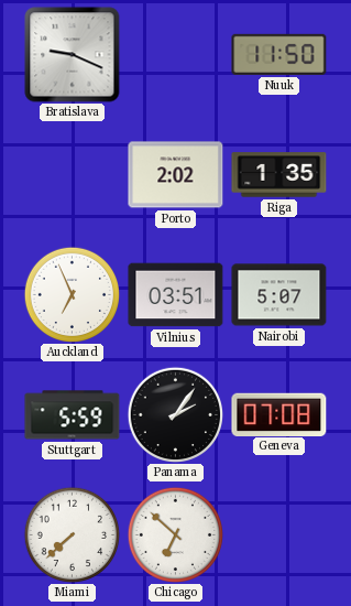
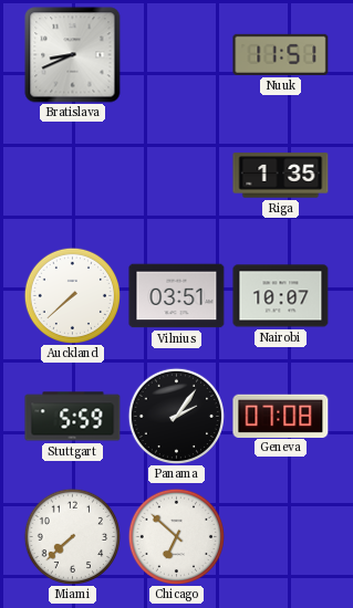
Bratislava: 9:19 -> 8:41 (73, 55)
Nuuk: 11:50 -> 11:51 (281, 54)
Porto: 2:02 -> none (176, 175)
Auckland: 6:56 -> 7:38 (72, 295)
Nairobi: 5:07 -> 10:07 (281, 296)
